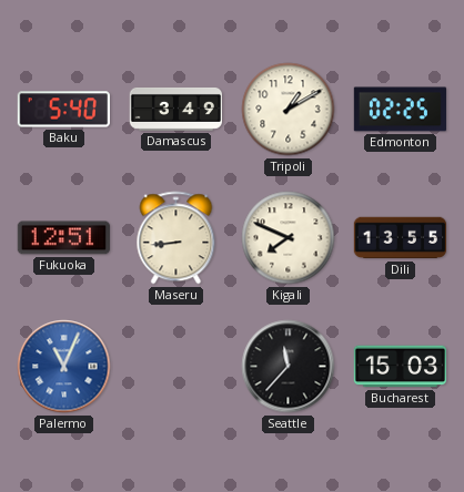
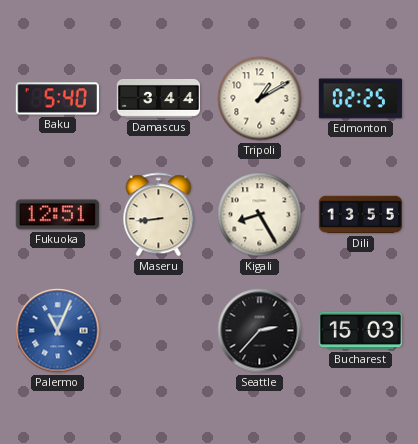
Damascus: 3:49 -> 3:44 (158, 98)
Kigali: 7:49 -> 8:25 (260, 215)
Seattle: 11:37 -> 2:37 (260, 331)
